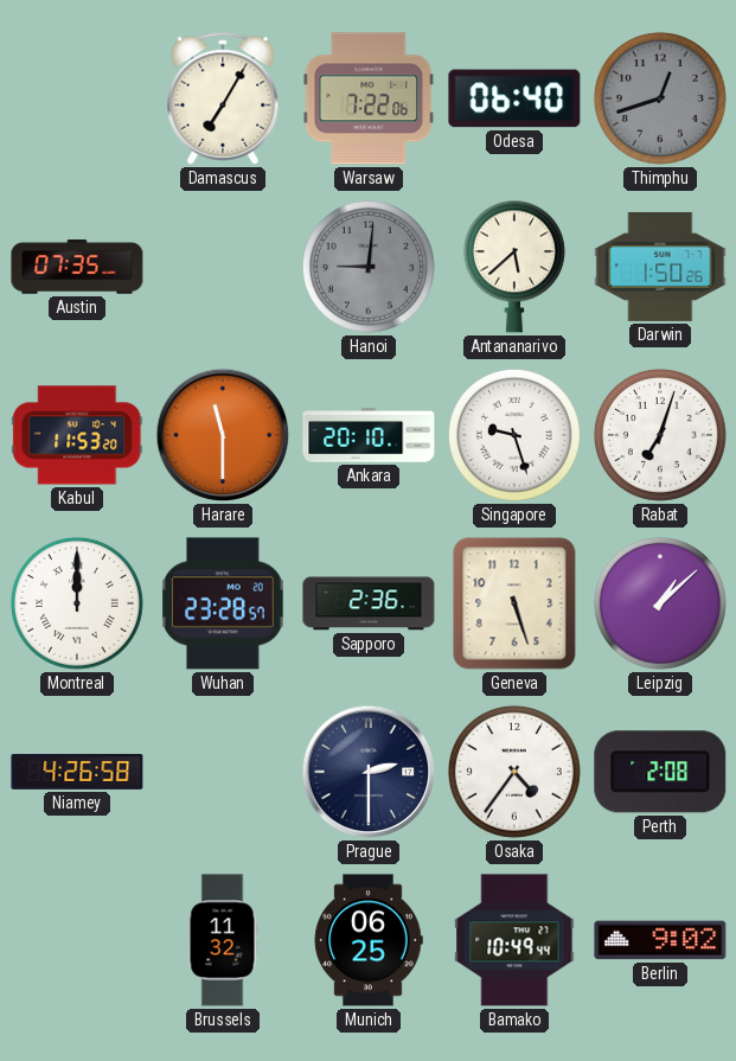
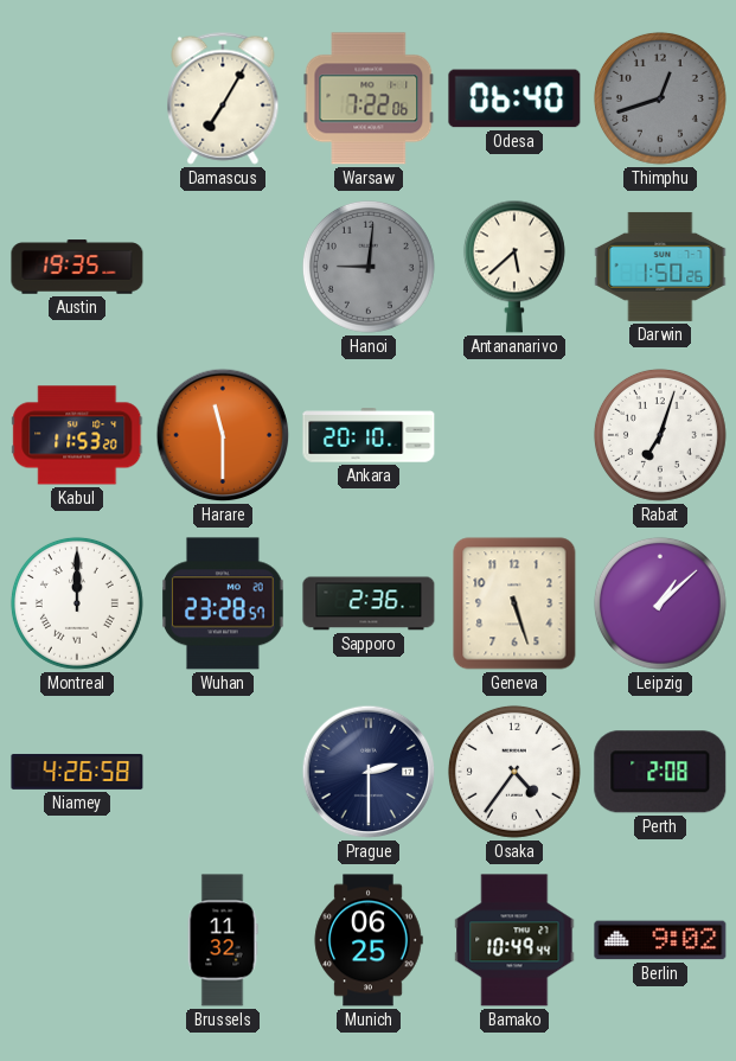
Austin: 07:35 -> 19:35 (77, 267)
Singapore: 9:27 -> none (514, 435)
